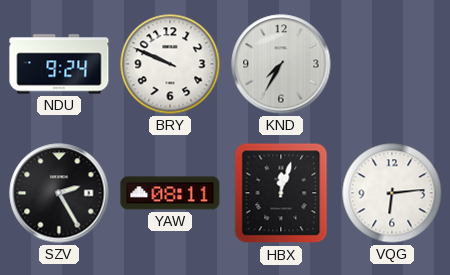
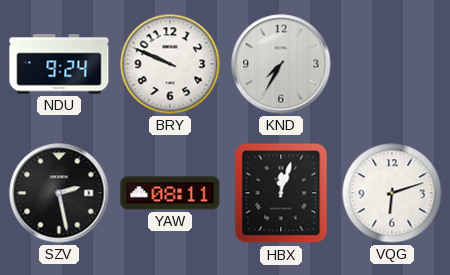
SZV: 2:25 -> 2:28 (59, 193)
VQG: 6:14 -> 6:12 (392, 193)
